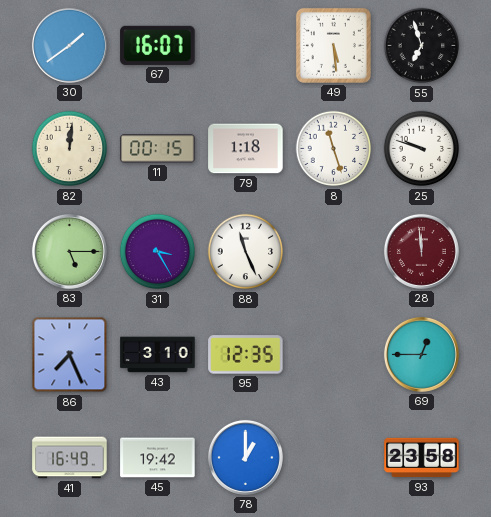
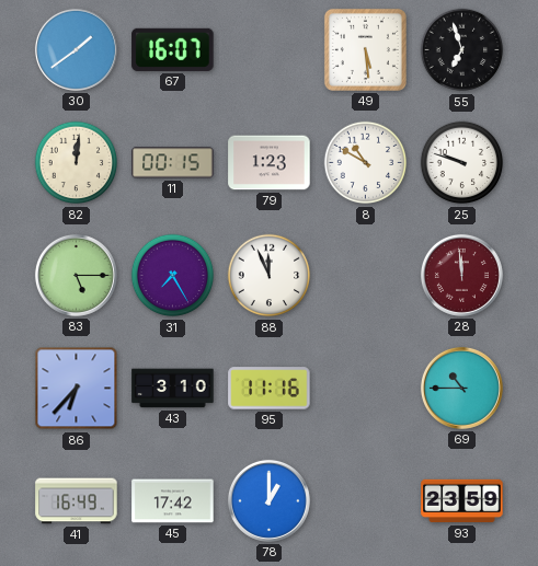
79: 1:18 -> 1:23 (270, 163)
8: 11:27 -> 10:50 (366, 163)
31: 3:25 -> 7:25 (173, 276)
88: 11:26 -> 11:56 (270, 276)
86: 7:26 -> 6:37 (77, 389)
95: 12:35 -> 11:16 (270, 389)
69: 12:45 -> 10:45 (461, 388)
45: 19:42 -> 17:42 (173, 501)
93: 23:58 -> 23:59 (462, 501)
